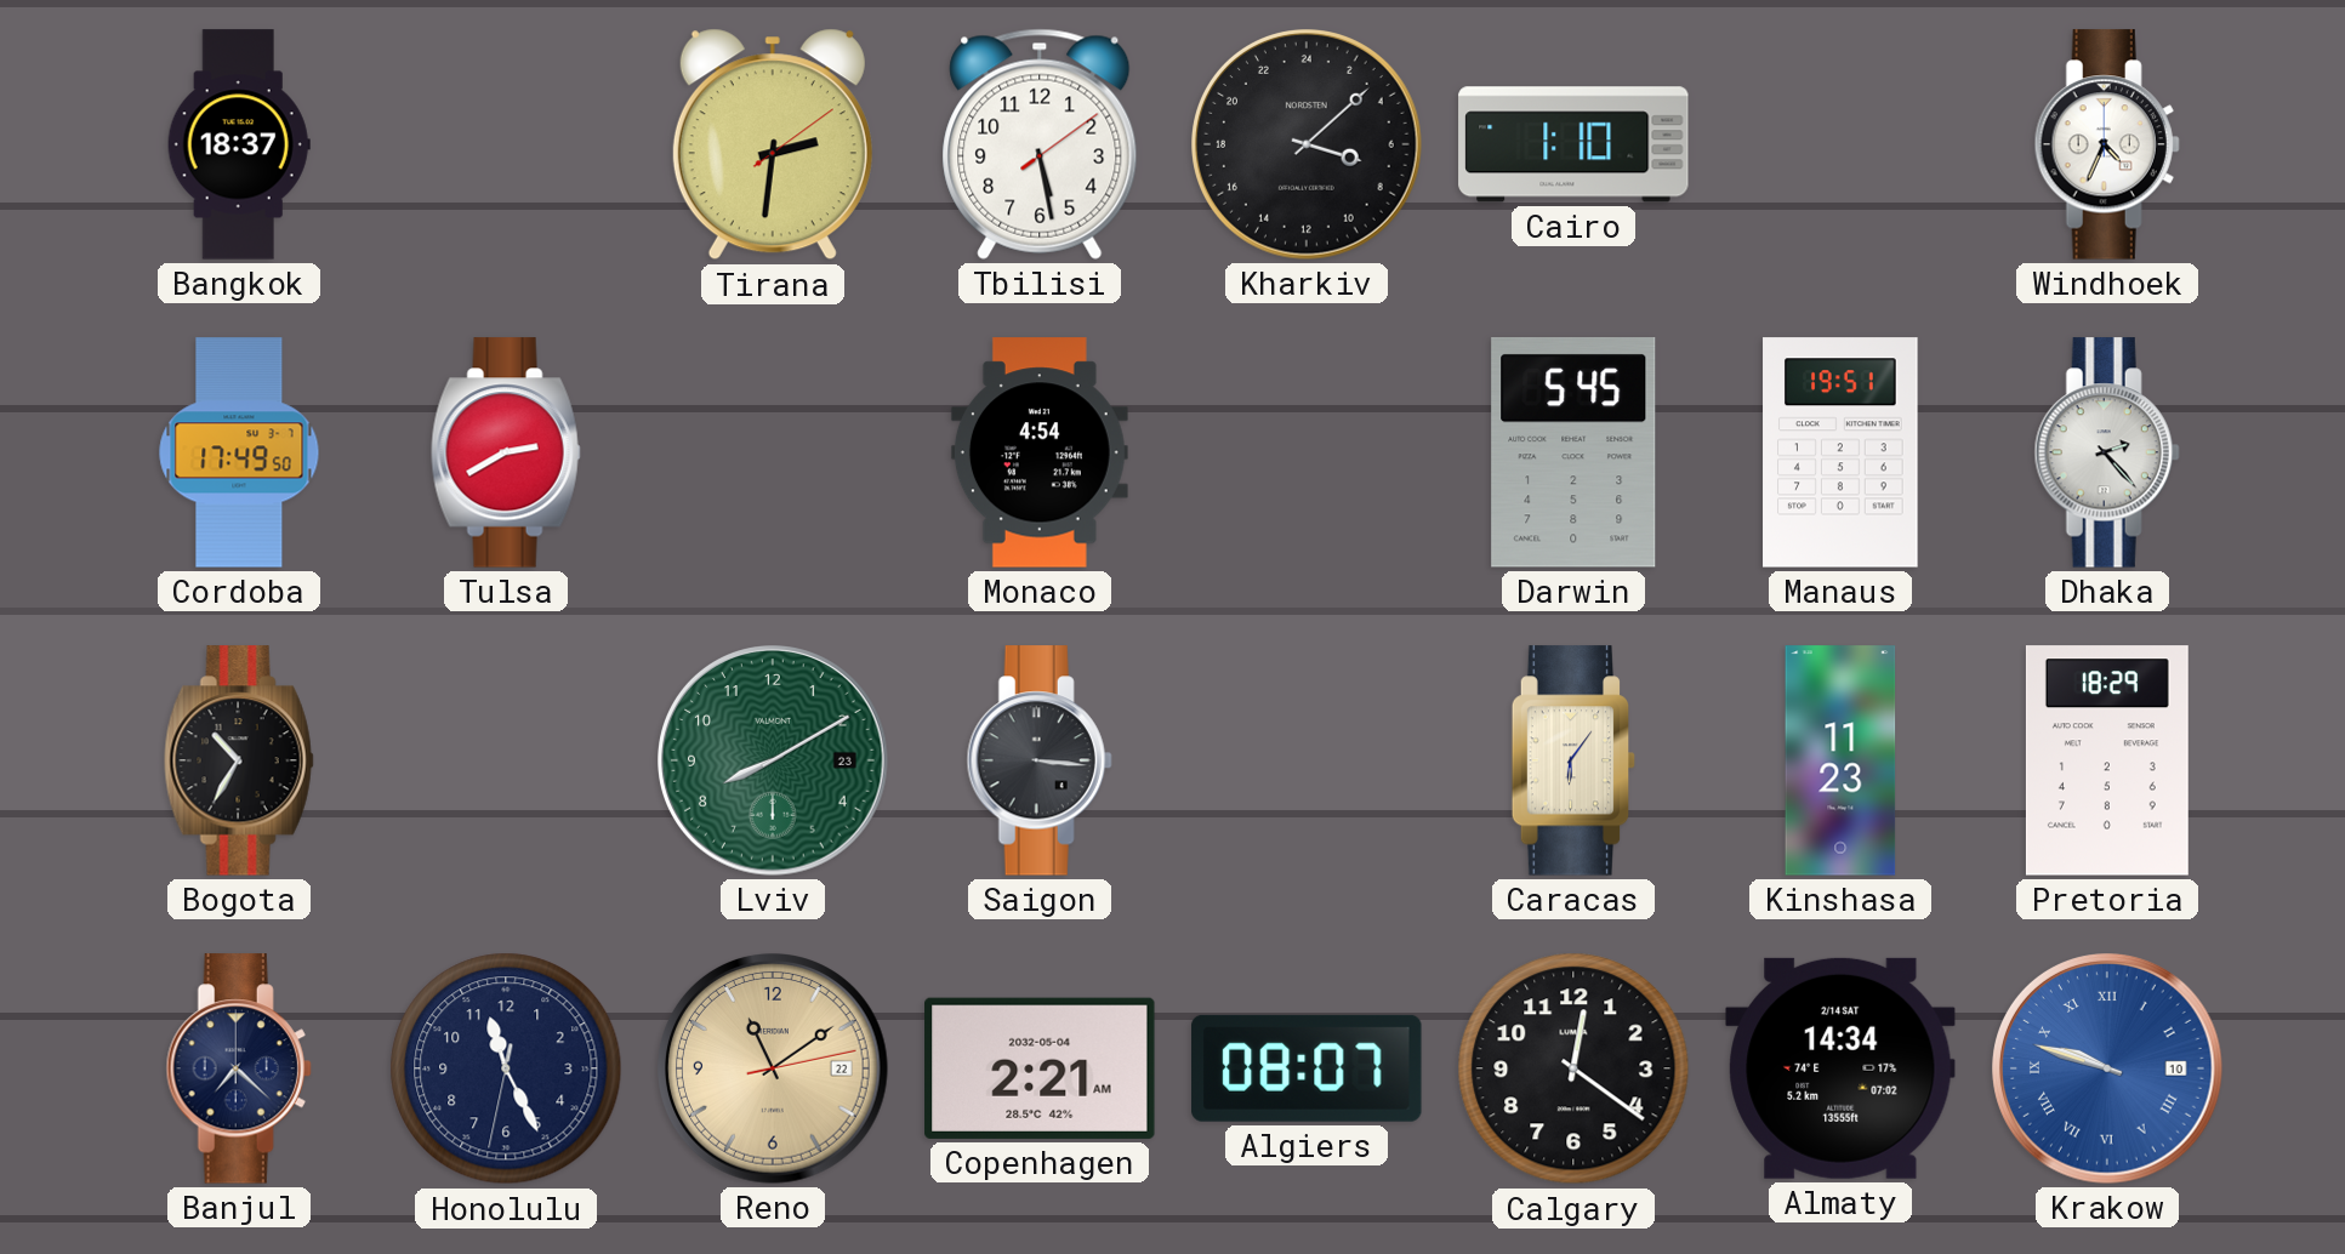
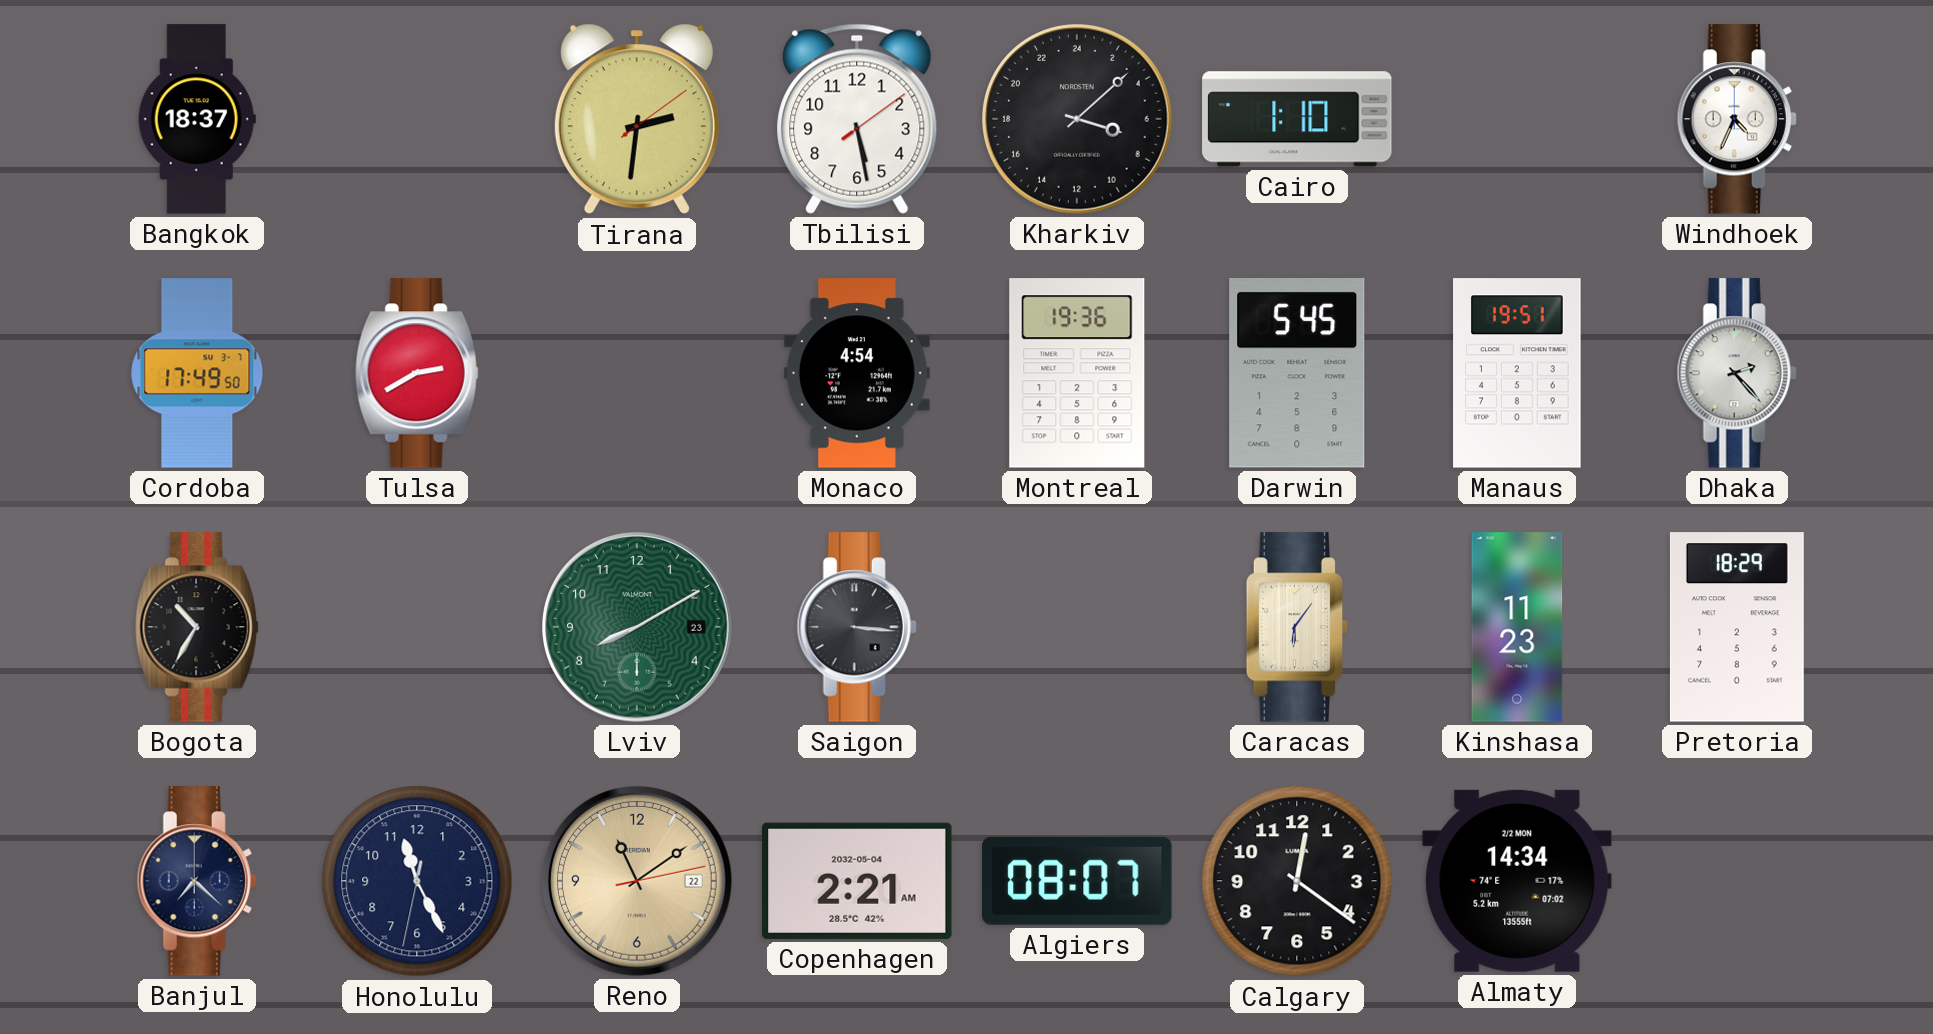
Montreal: none -> 19:36 (1077, 373)
Almaty date: 2/14 SAT -> 2/2 MON (1517, 881)
Krakow: 9:48 -> none (2107, 1068)
